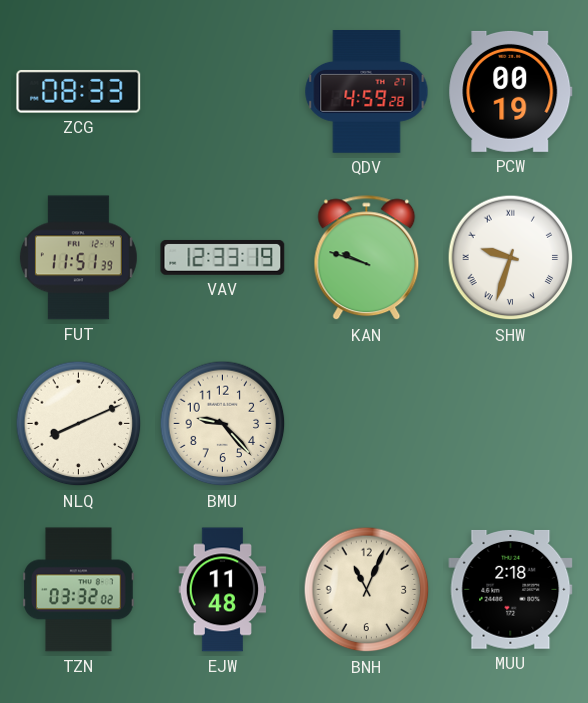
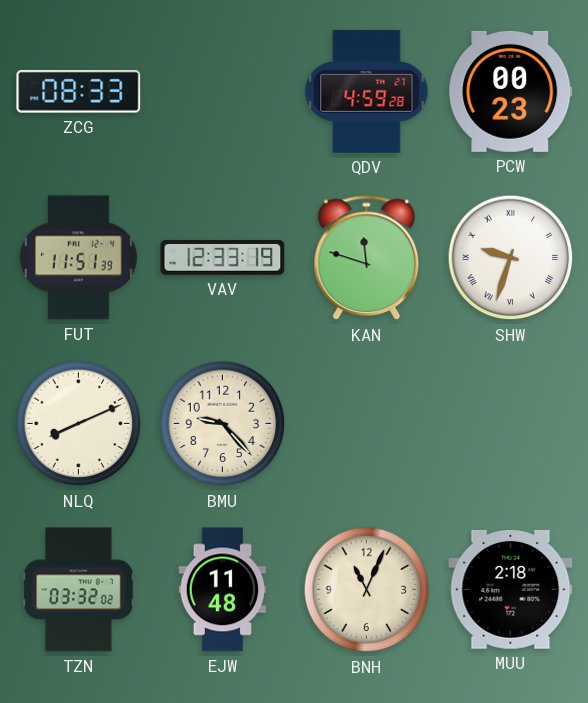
PCW: 00:19 -> 00:23 (511, 91)
KAN: 9:48 -> 11:48 (367, 258)
